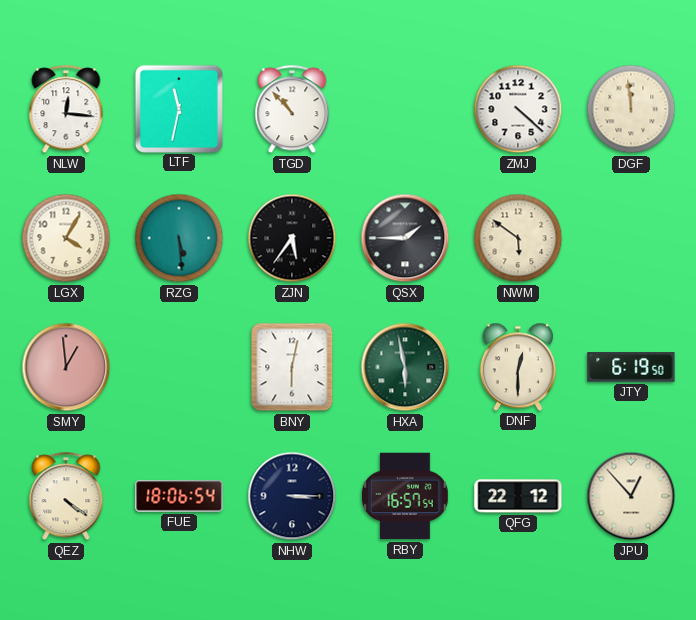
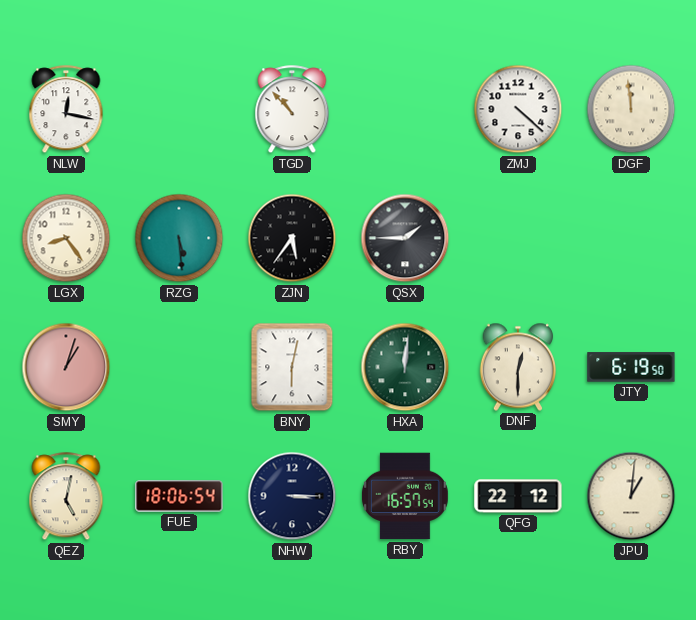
NLW: 12:16 -> 12:17 (66, 110)
LTF: 11:32 -> none (178, 108)
LGX: 4:05 -> 8:24 (66, 238)
NWM: 5:51 -> none (518, 238)
SMY: 12:59 -> 1:03 (66, 367)
HXA: 5:58 -> 12:01 (405, 367)
QEZ: 4:21 -> 5:02 (66, 497)
JPU: 12:53 -> 1:01 (631, 496)
